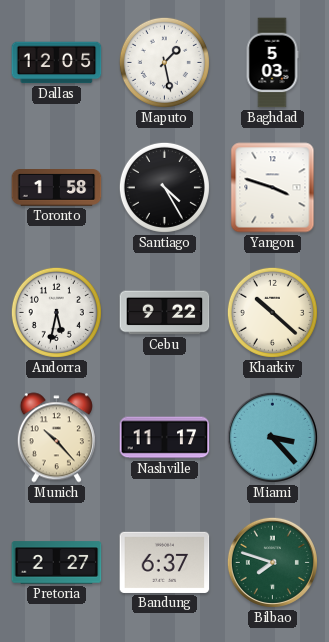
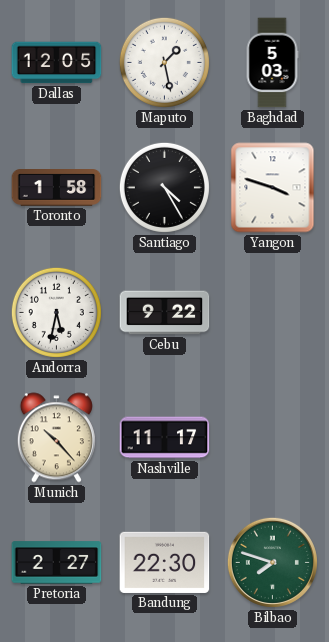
Kharkiv: 10:22 -> none (272, 312)
Miami: 3:23 -> none (272, 437)
Bandung: 6:37 -> 22:30 (165, 562)
